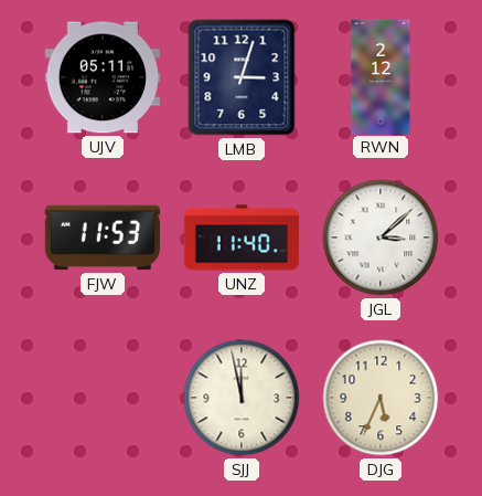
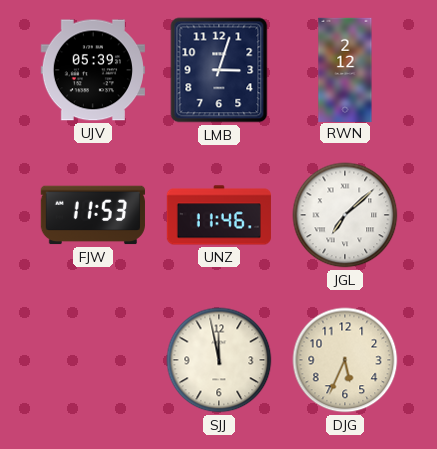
UJV: 05:11 -> 05:39 (93, 70)
UNZ: 11:40 -> 11:46 (219, 215)
JGL: 3:08 -> 7:08 (345, 215)
